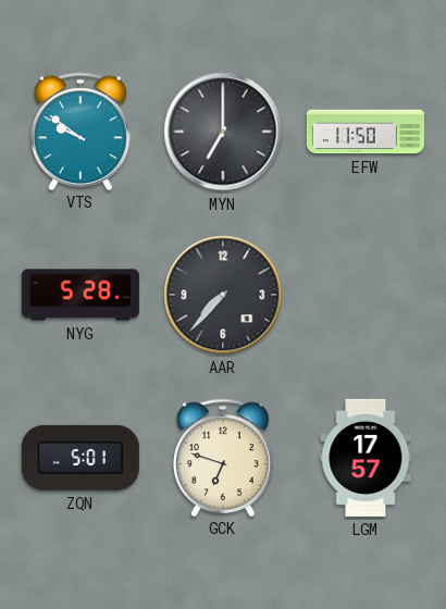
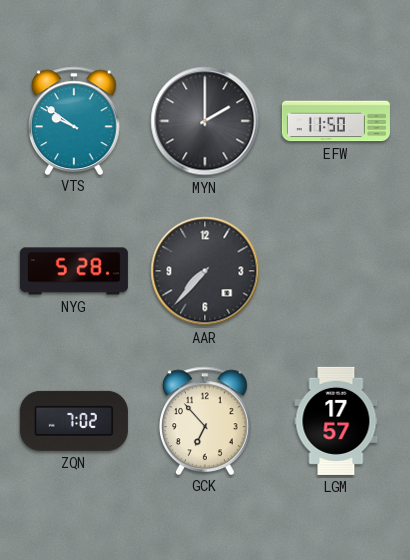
MYN: 7:00 -> 2:00 (205, 121)
ZQN: 5:01 -> 7:02 (74, 421)
GCK: 6:48 -> 6:53 (206, 420)
